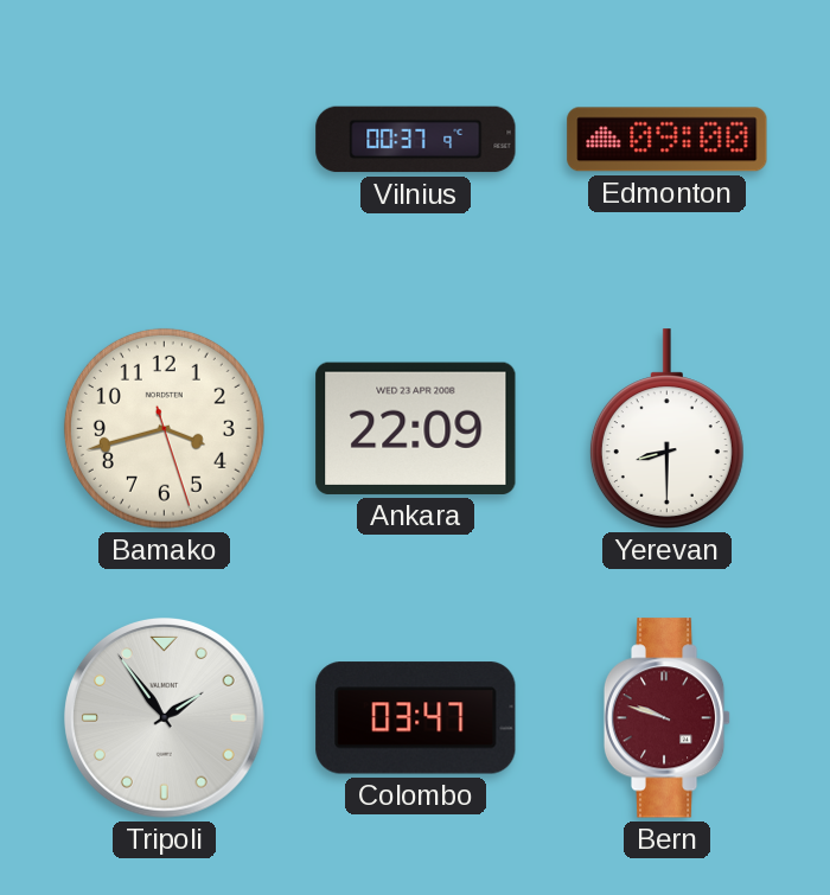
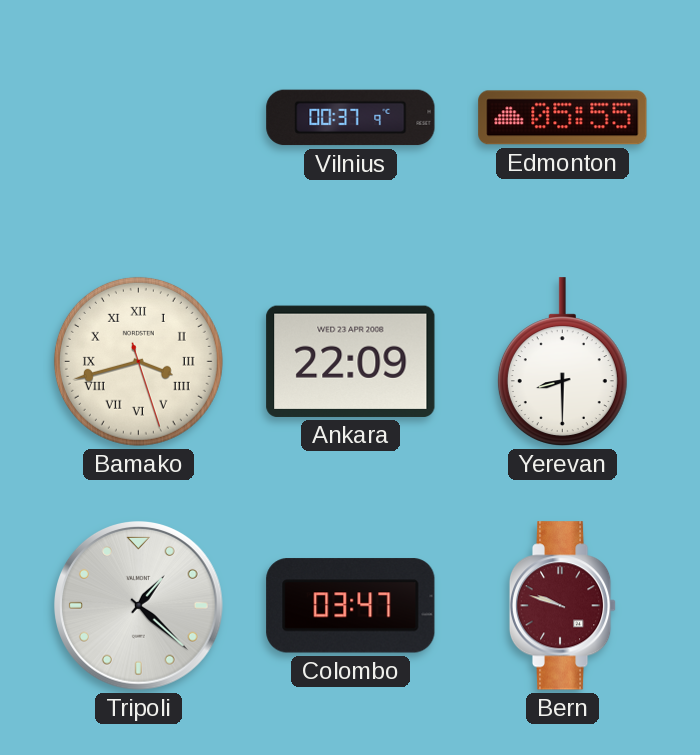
Edmonton: 09:00 -> 05:55 (563, 118)
Bamako numerals: Arabic -> Roman (138, 361)
Tripoli: 1:54 -> 1:22 (139, 606)
